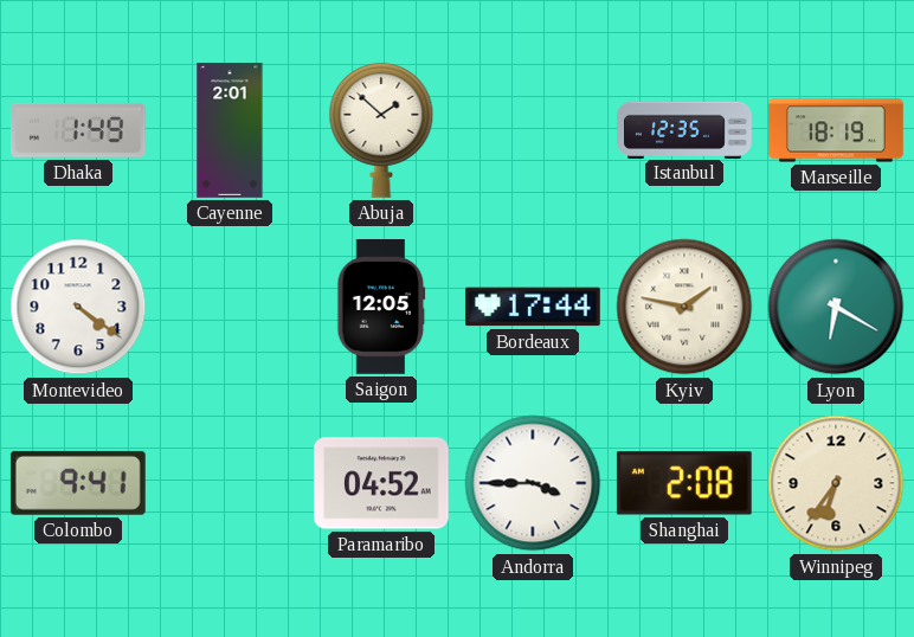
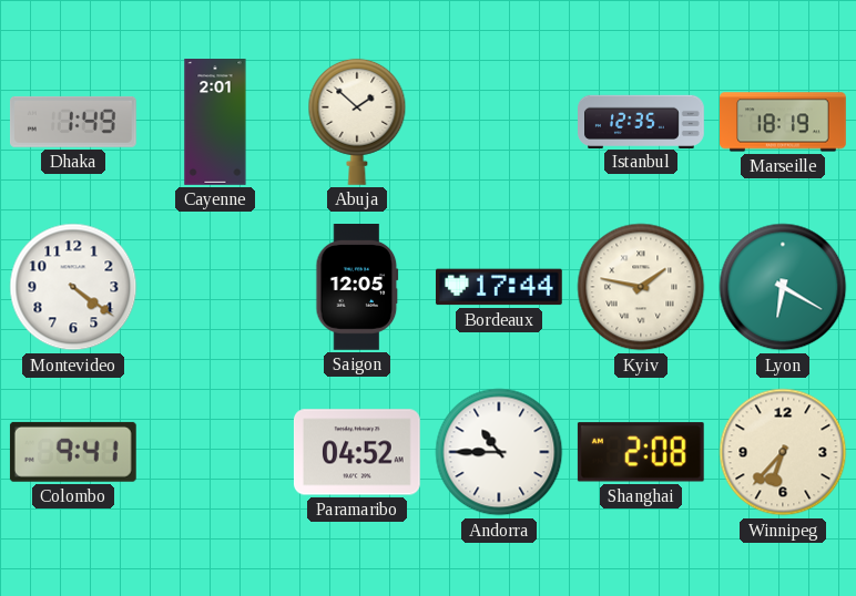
Andorra: 3:45 -> 10:45 (499, 452)
Winnipeg: 6:36 -> 6:37 (783, 452)
